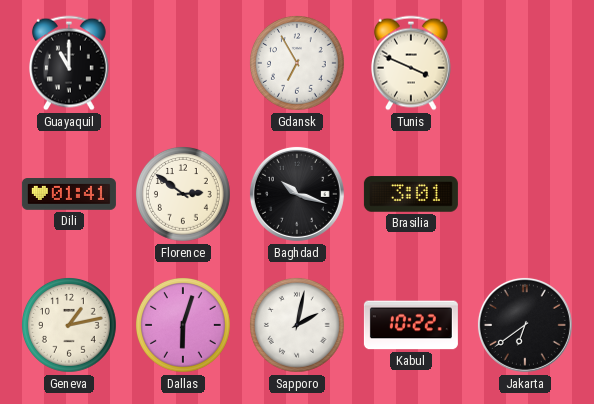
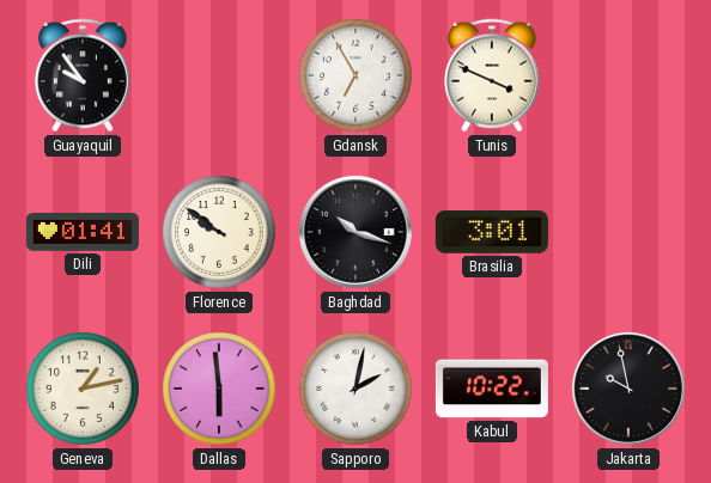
Guayaquil: 11:00 -> 9:54 (84, 75)
Florence: 2:51 -> 9:51 (220, 233)
Dallas: 6:03 -> 5:59 (220, 390)
Jakarta: 6:39 -> 9:58 (628, 389)
